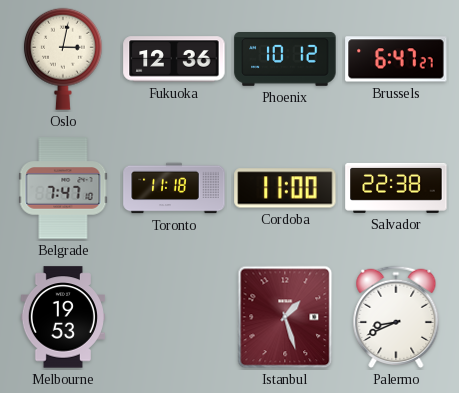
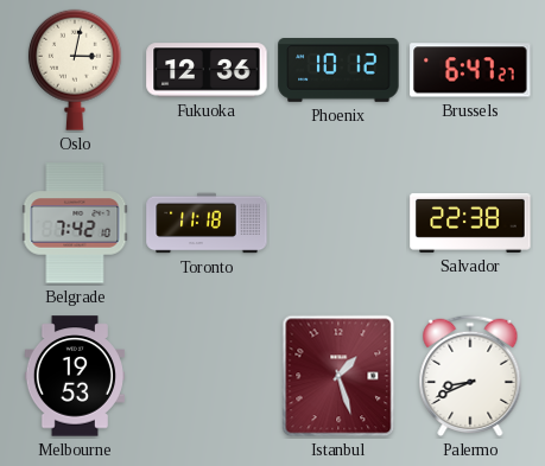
Belgrade: 7:47 -> 7:42 (75, 223)
Cordoba: 11:00 -> none (285, 188)
